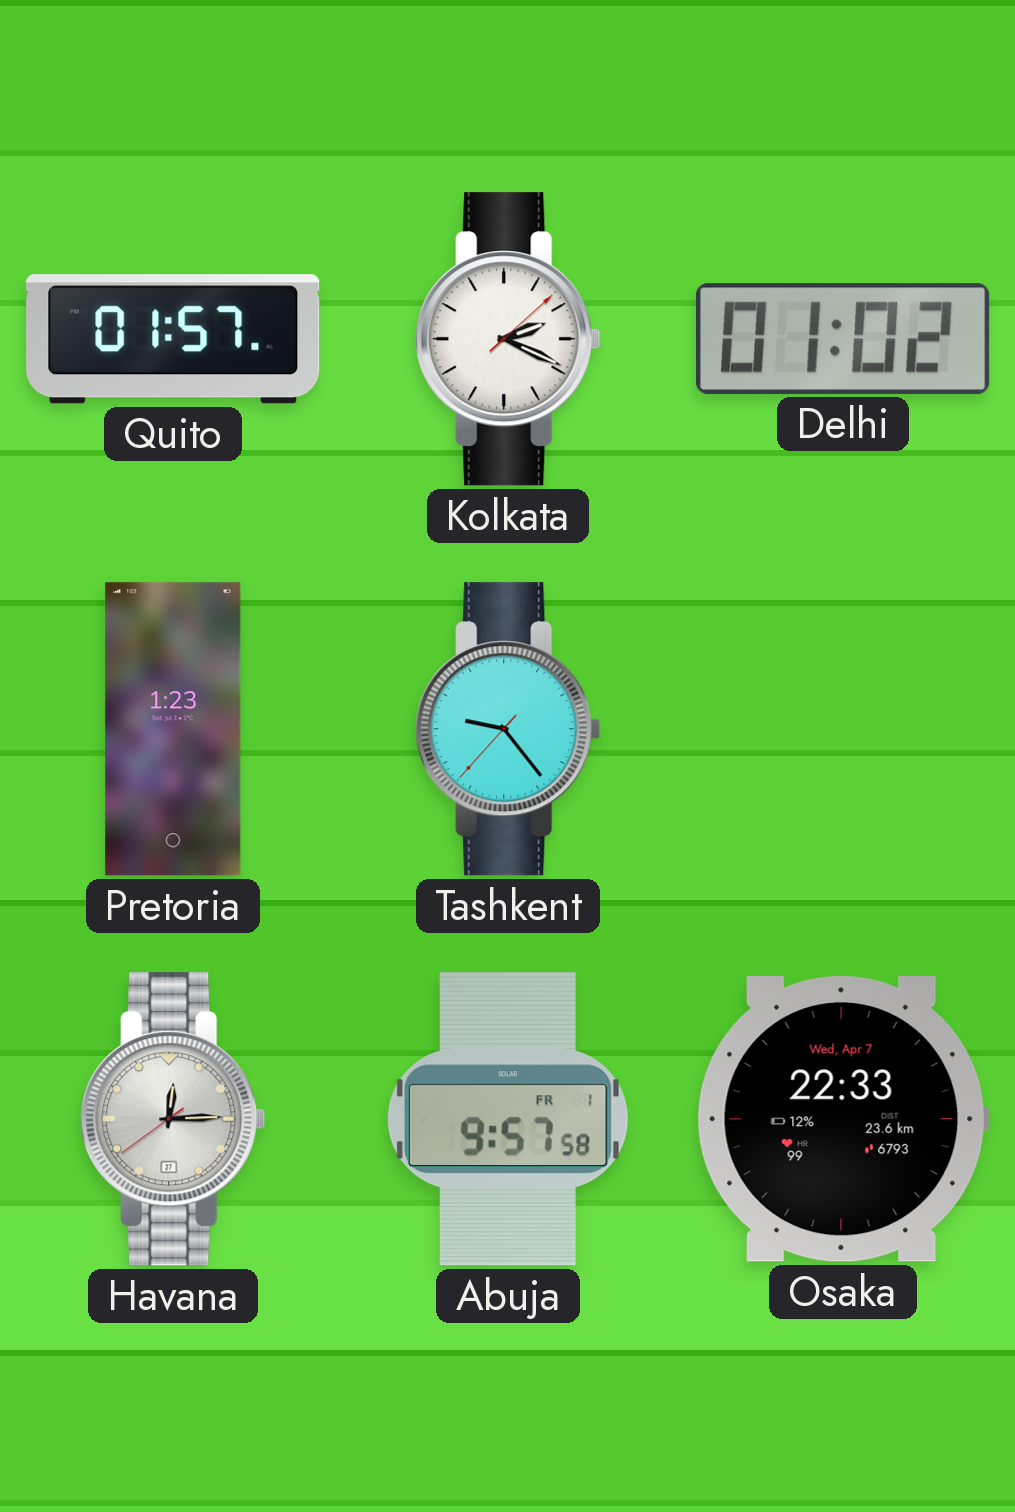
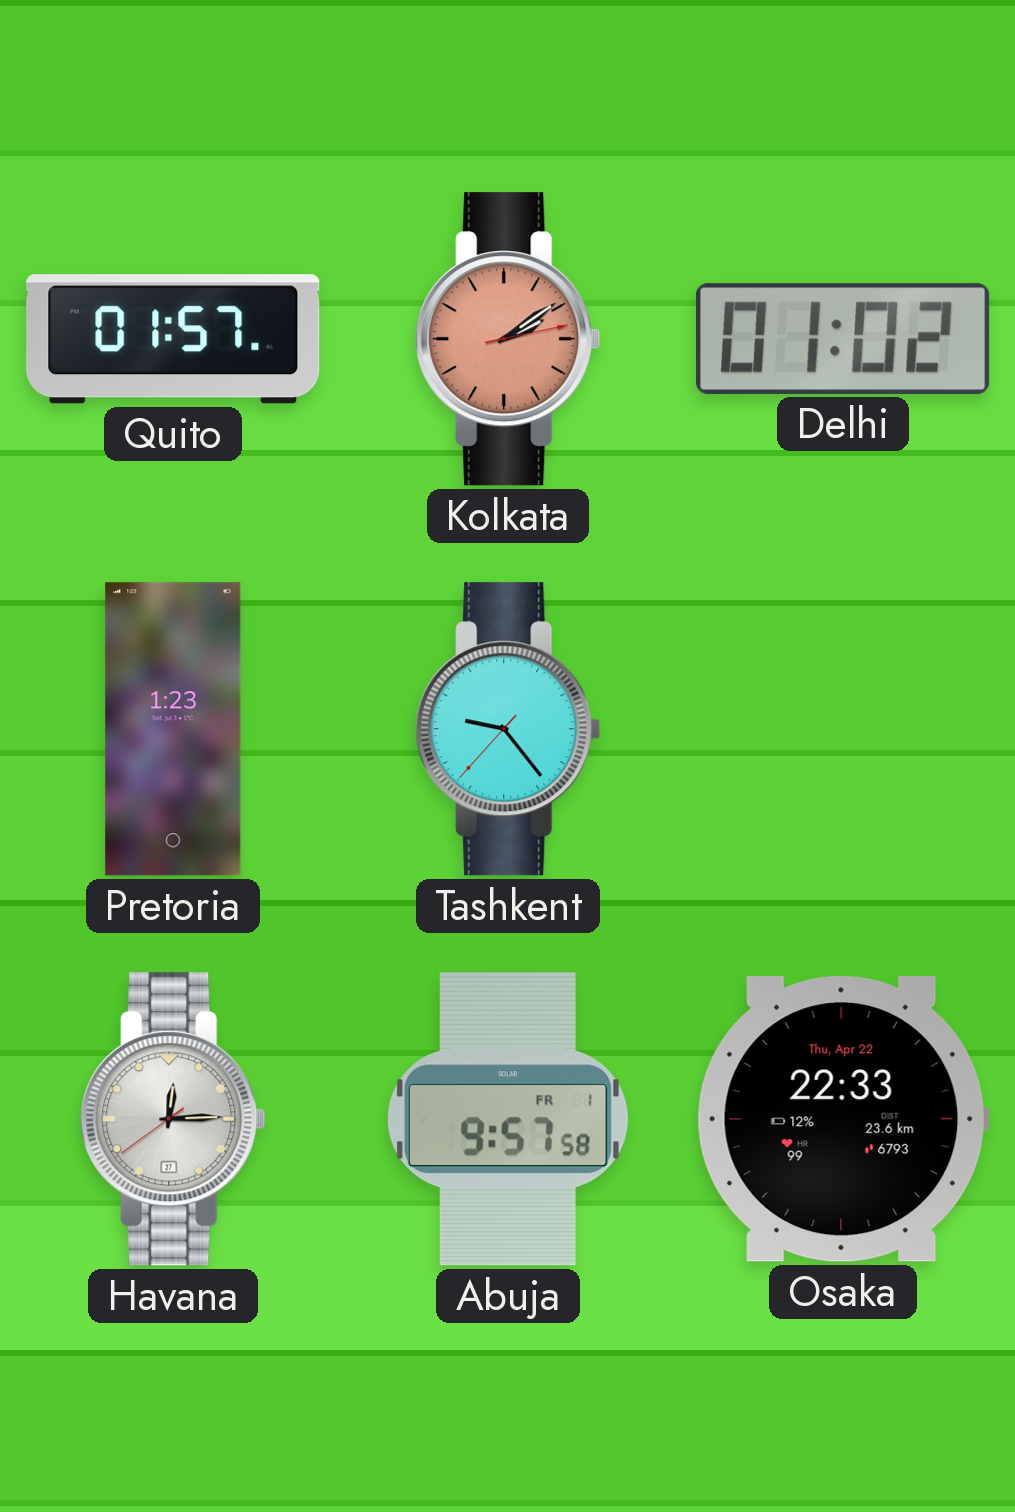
Kolkata: 2:19 -> 2:09 (508, 339)
Kolkata dial: white -> salmon (508, 339)
Osaka date: Wed, Apr 7 -> Thu, Apr 22 (843, 1120)
